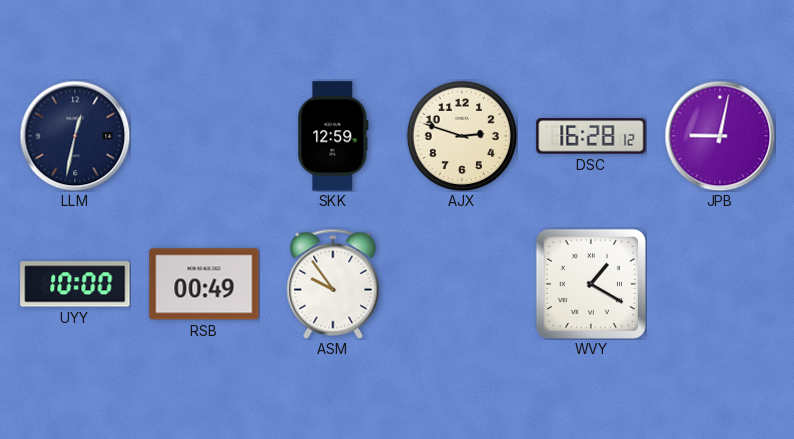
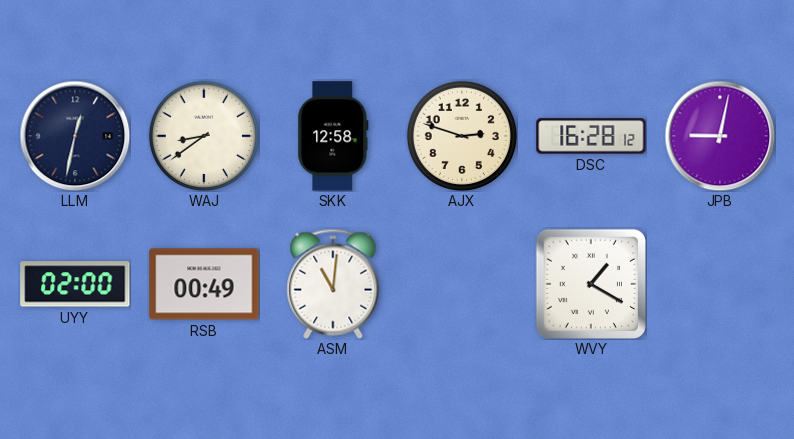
WAJ: none -> 8:39 (204, 136)
SKK: 12:59 -> 12:58 (333, 136)
UYY: 10:00 -> 02:00 (75, 284)
ASM: 9:54 -> 11:01 (333, 284)
